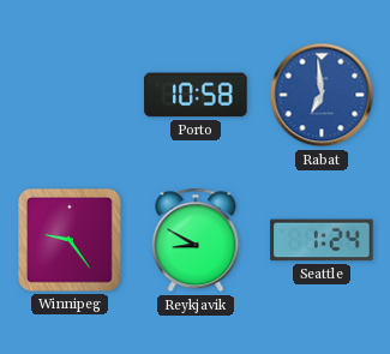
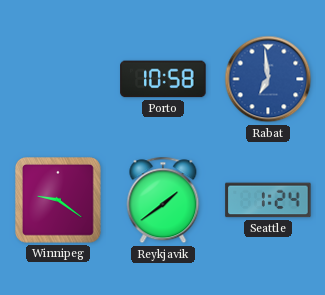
Winnipeg: 9:24 -> 9:21 (59, 201)
Reykjavik: 8:50 -> 1:39 (163, 200)
